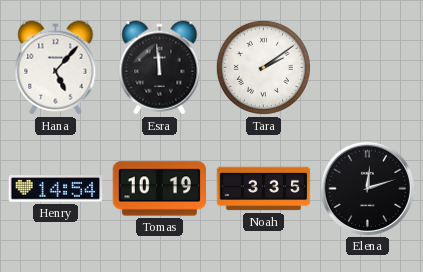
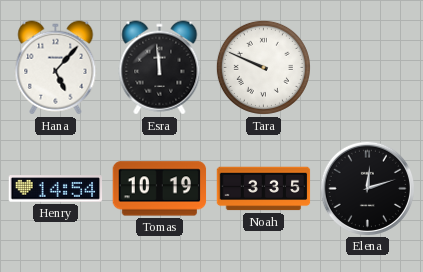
Tara: 2:09 -> 9:49 (263, 67)
